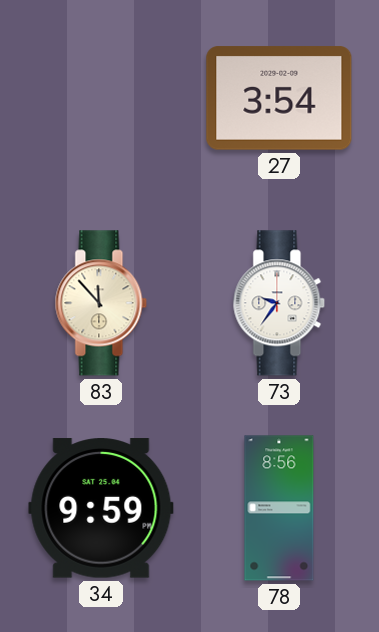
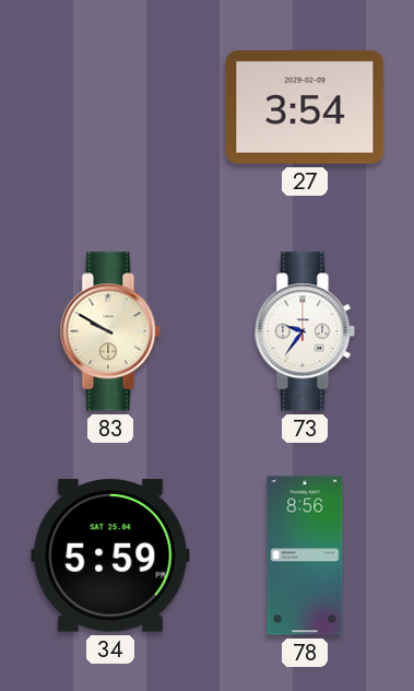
83: 11:53 -> 9:50 (110, 331)
34: 9:59 -> 5:59 (110, 555)
